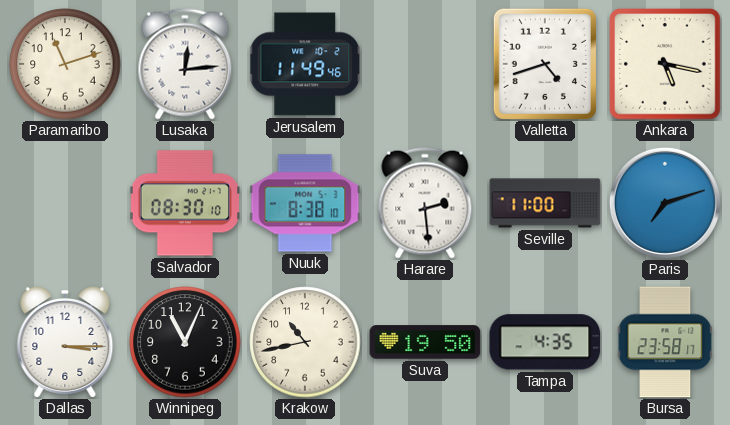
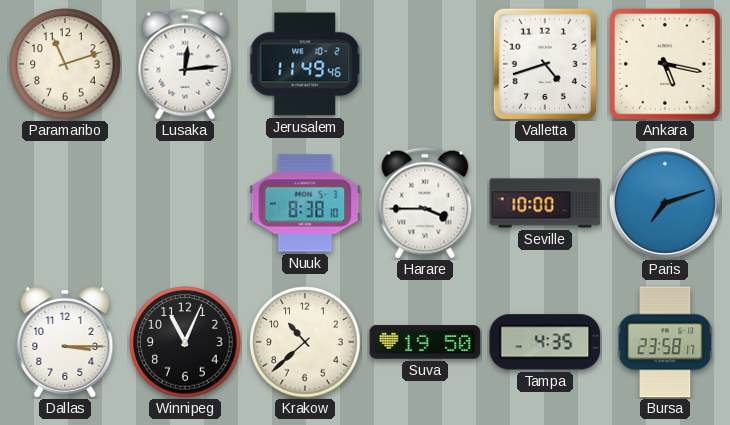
Salvador: 08:30 -> none (184, 203)
Harare: 2:29 -> 3:45 (425, 203)
Seville: 11:00 -> 10:00 (545, 203)
Krakow: 10:43 -> 10:38 (305, 342)
